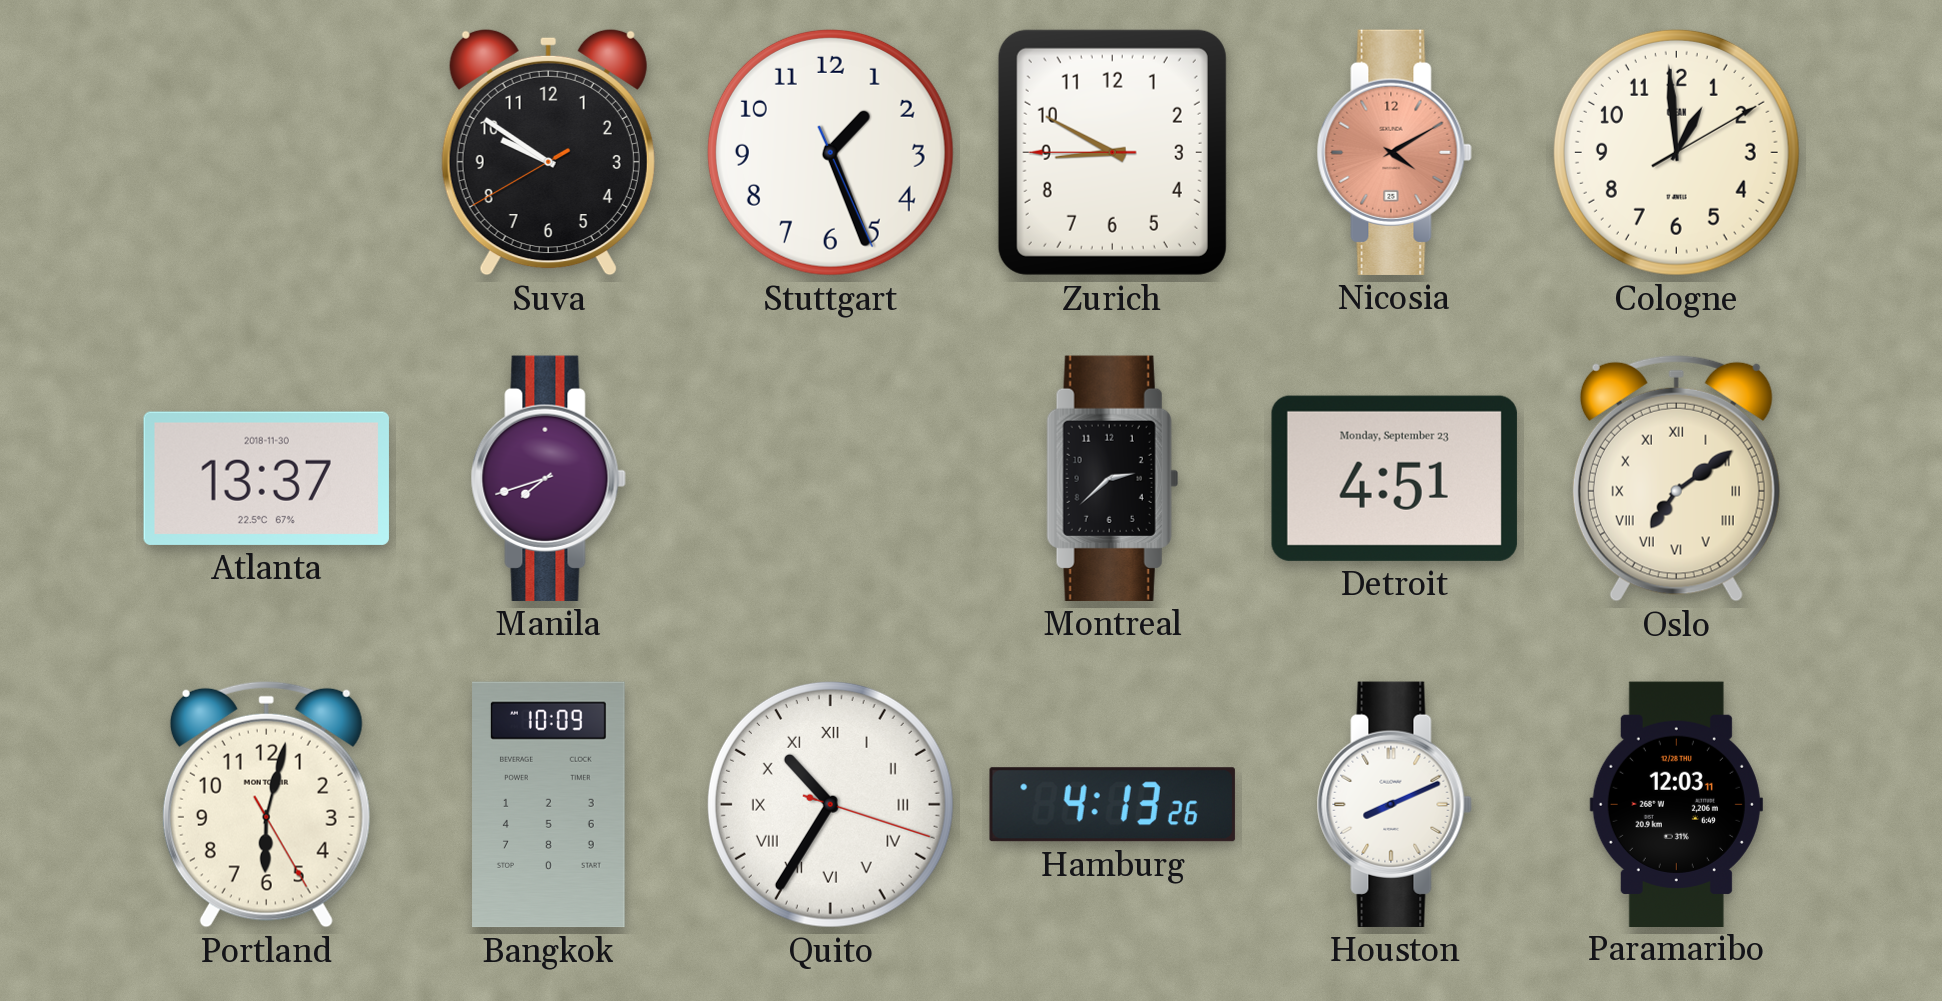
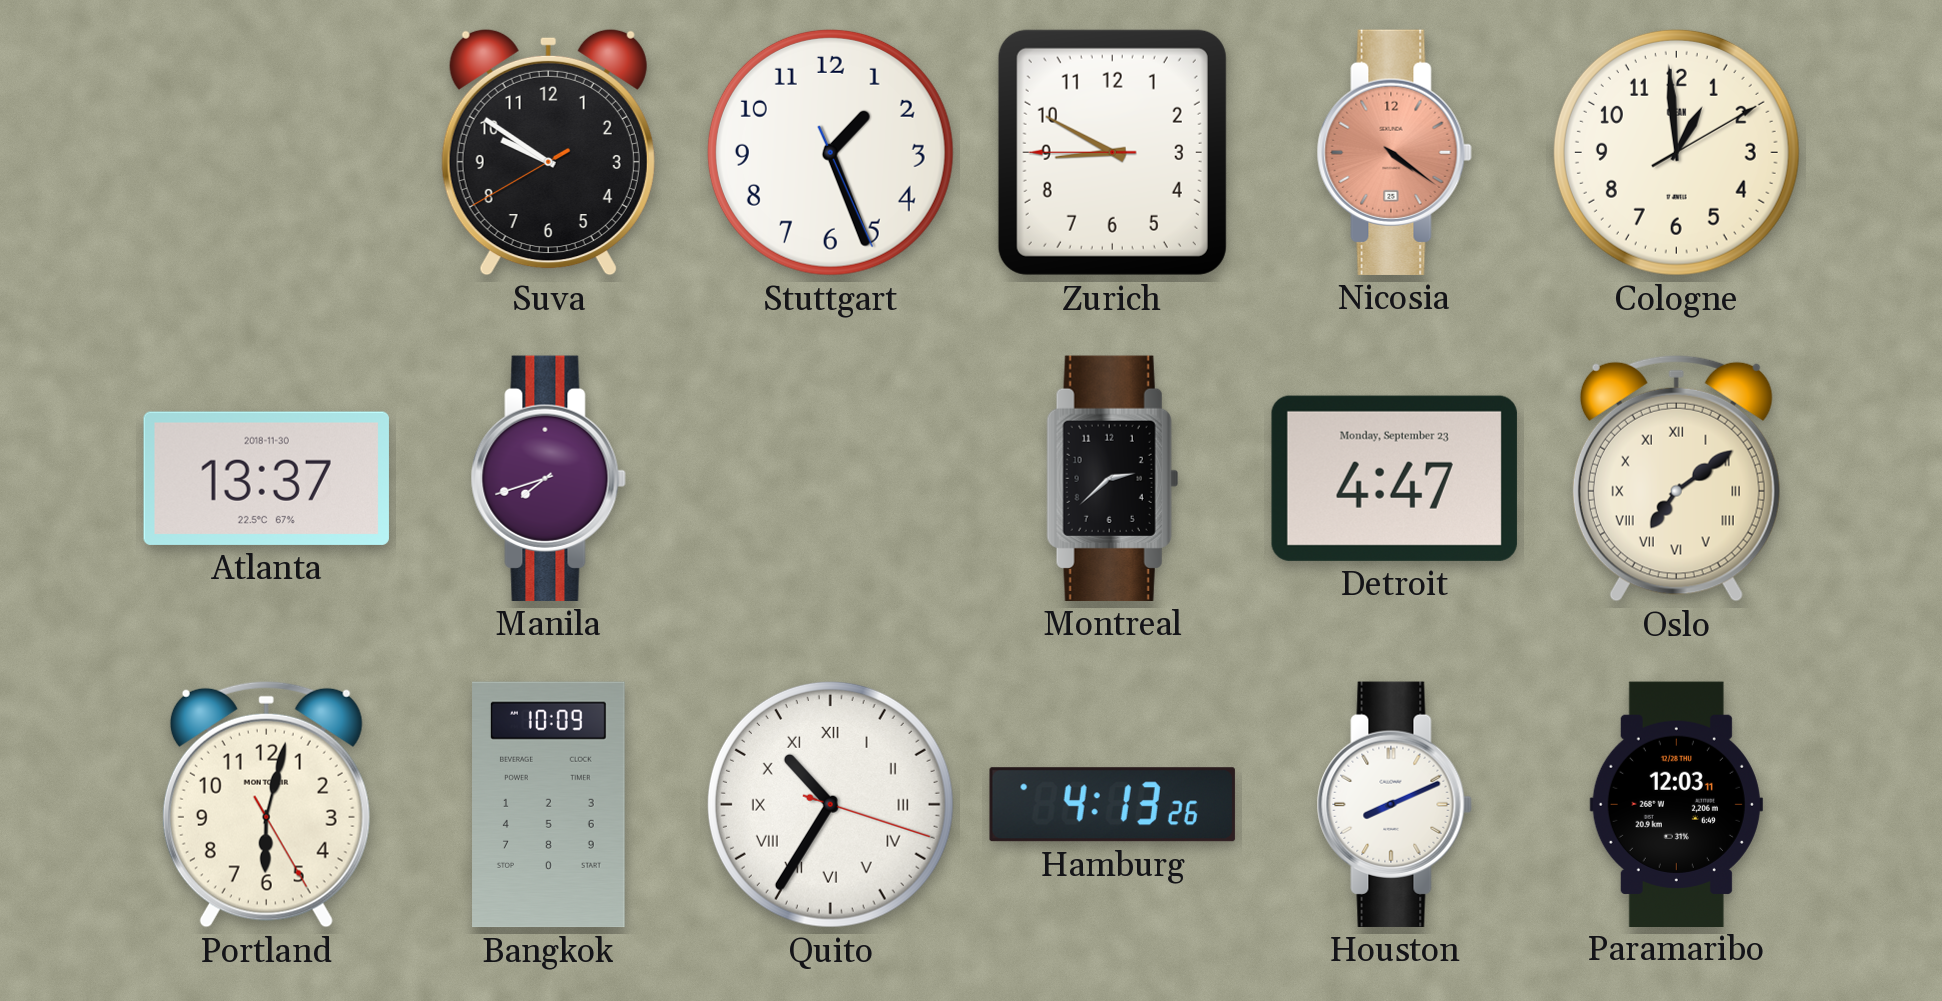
Nicosia: 4:10 -> 4:21 (1394, 152)
Detroit: 4:51 -> 4:47 (1394, 478)
